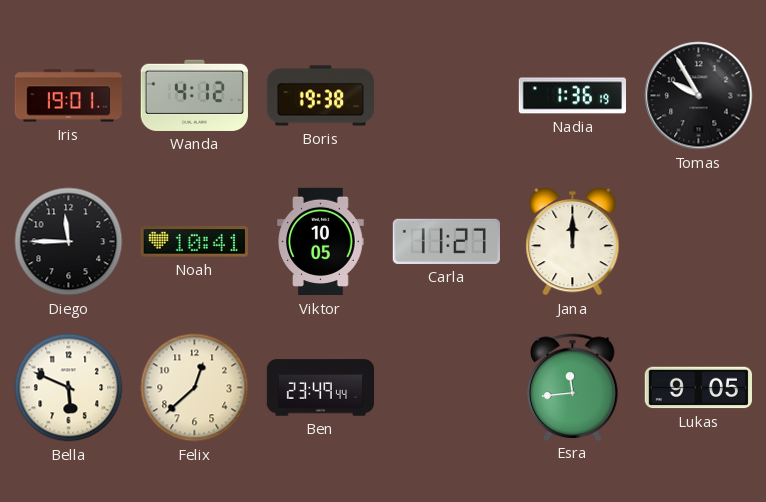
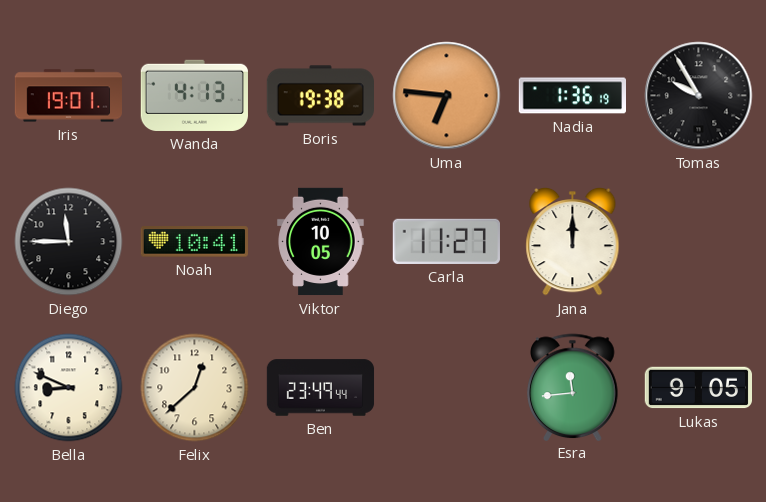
Wanda: 4:12 -> 4:13 (194, 95)
Uma: none -> 6:46 (447, 96)
Bella: 5:49 -> 8:49 (69, 388)
